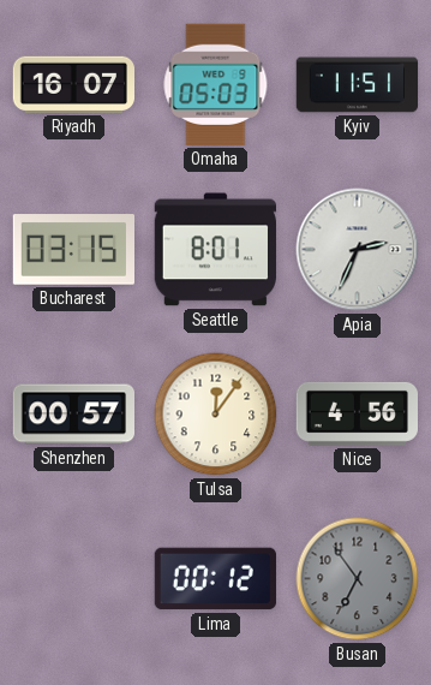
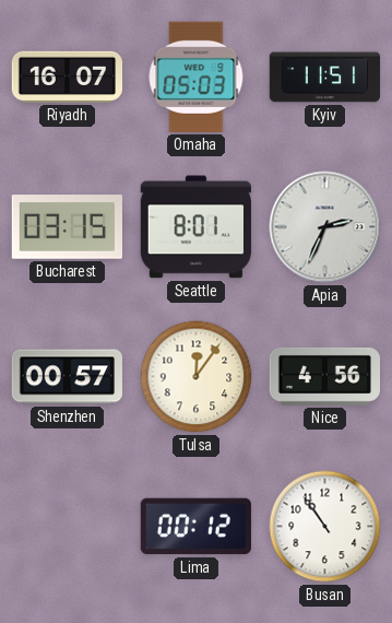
Busan: 6:54 -> 10:54 (325, 527)
Busan dial: grey -> white (325, 527)
